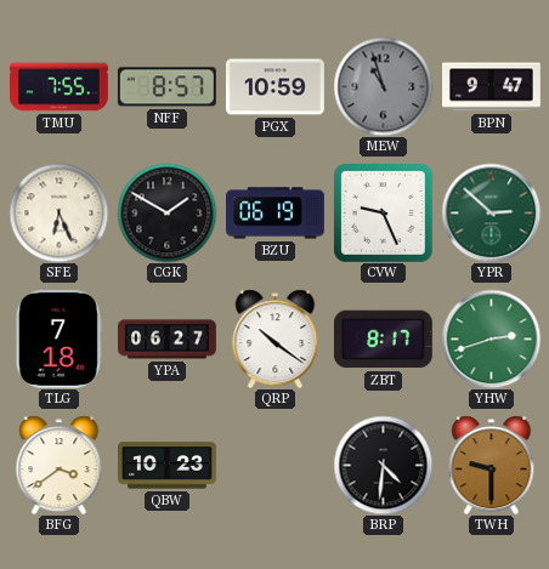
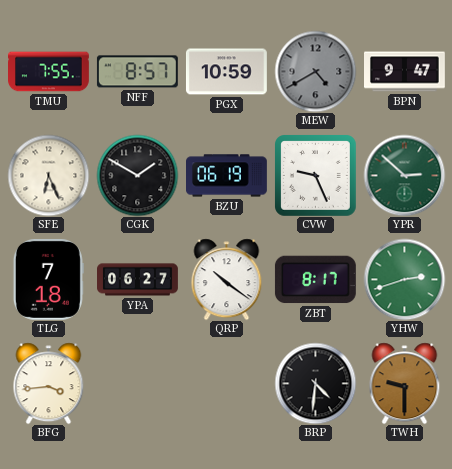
MEW: 10:57 -> 4:40 (315, 71)
BFG: 3:39 -> 3:44 (49, 383)
QBW: 10:23 -> none (168, 466)
